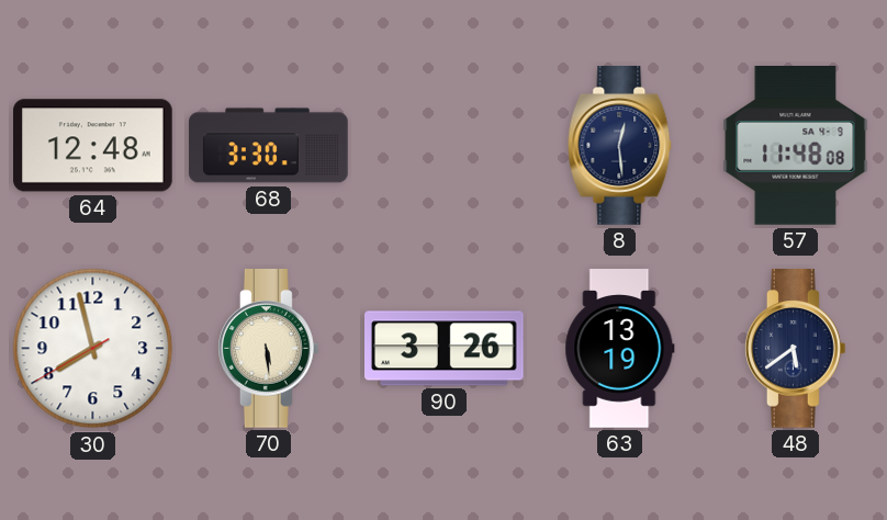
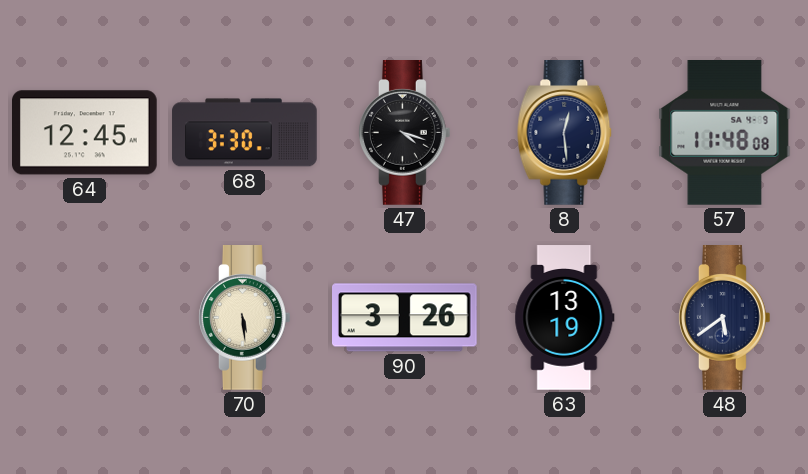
64: 12:48 -> 12:45 (85, 133)
47: none -> 4:18 (404, 133)
30: 7:57 -> none (93, 349)
